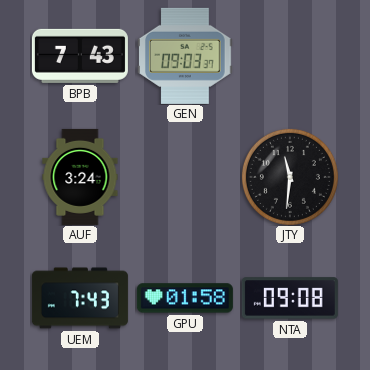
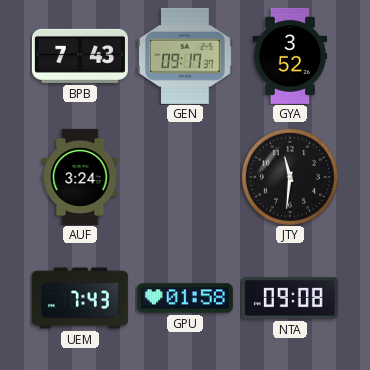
GEN: 09:03 -> 09:17 (186, 56)
GYA: none -> 3:52 (290, 56)
